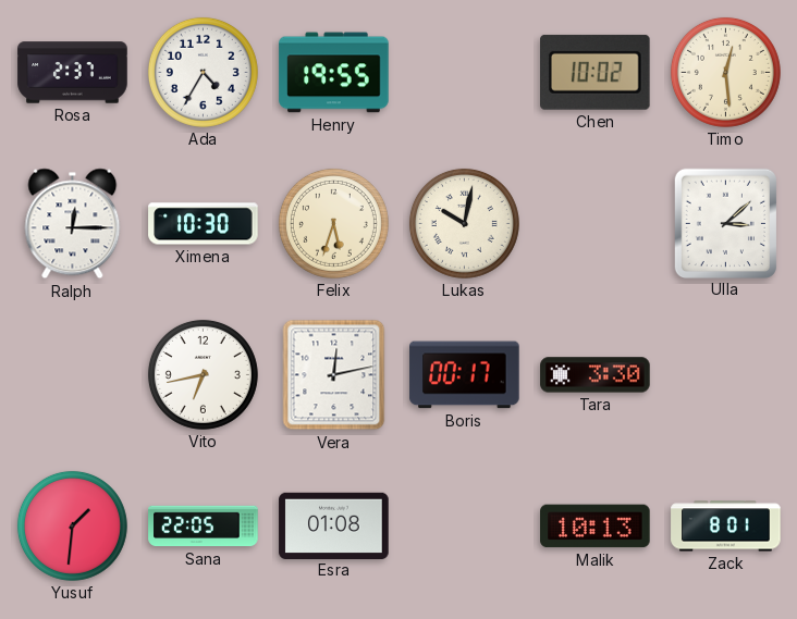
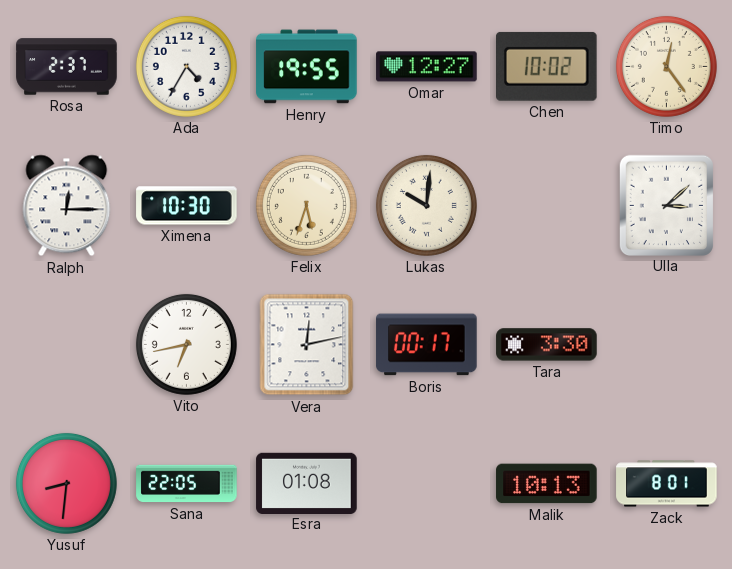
Omar: none -> 12:27 (427, 67)
Timo: 12:29 -> 12:24 (666, 66)
Lukas: 10:02 -> 10:01 (426, 205)
Yusuf: 1:31 -> 8:31 (66, 483)
